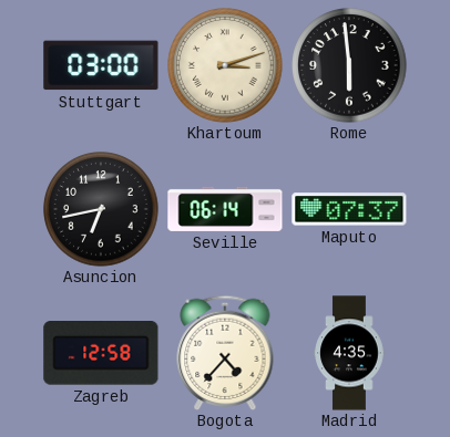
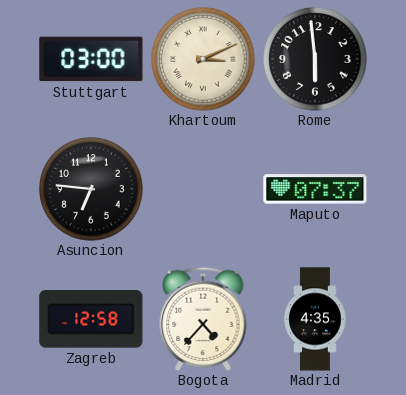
Khartoum: 3:12 -> 3:11 (203, 59)
Asuncion: 6:43 -> 6:46 (91, 189)
Seville: 06:14 -> none (225, 209)
